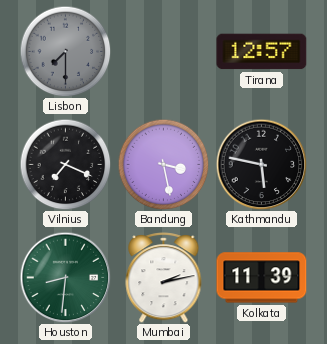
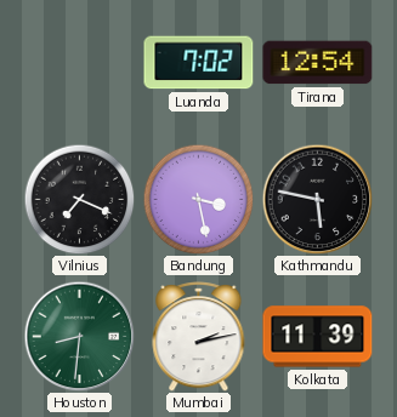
Lisbon: 7:30 -> none (65, 51)
Luanda: none -> 7:02 (199, 63)
Tirana: 12:57 -> 12:54 (318, 63)
